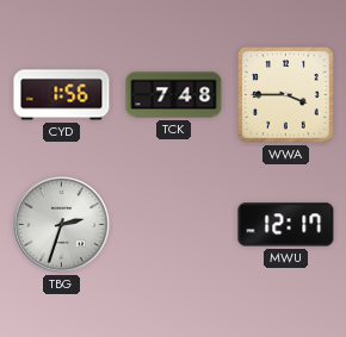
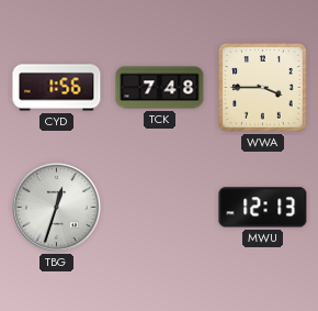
TBG: 2:33 -> 12:33 (57, 208)
MWU: 12:17 -> 12:13 (263, 208)
